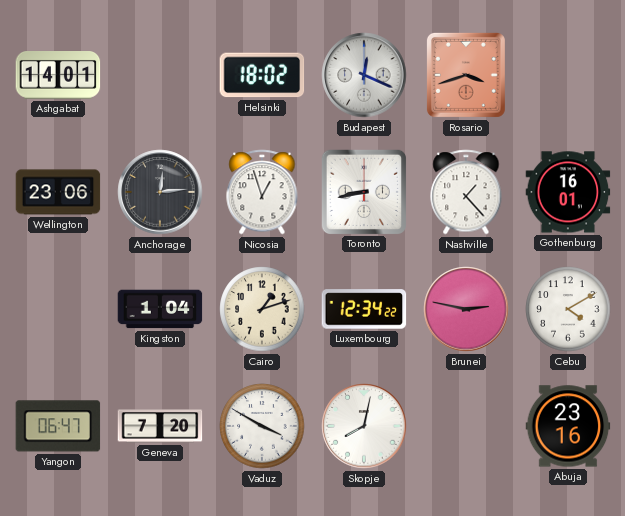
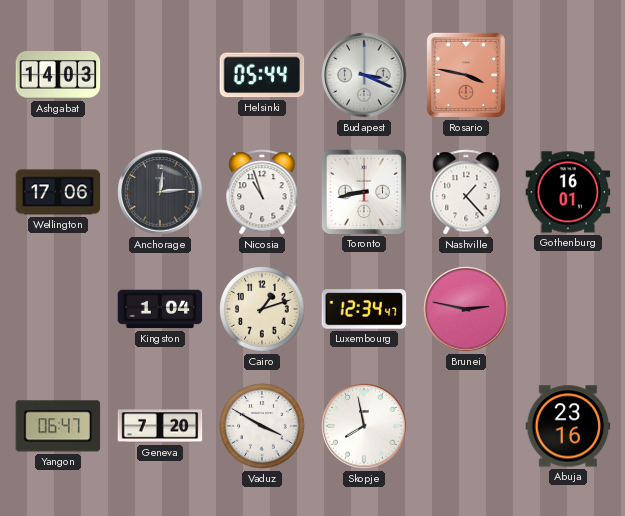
Ashgabat: 14:01 -> 14:03 (58, 76)
Helsinki: 18:02 -> 05:44 (262, 75)
Budapest: 12:19 -> 3:19 (364, 75)
Rosario: 3:42 -> 3:47 (466, 75)
Wellington: 23:06 -> 17:06 (58, 192)
Nicosia: 12:57 -> 10:57 (262, 192)
Luxembourg: 12:34:22 -> 12:34:47 (364, 309)
Cebu: 4:10 -> none (568, 309)
Skopje: 8:02 -> 7:58 (364, 426)
